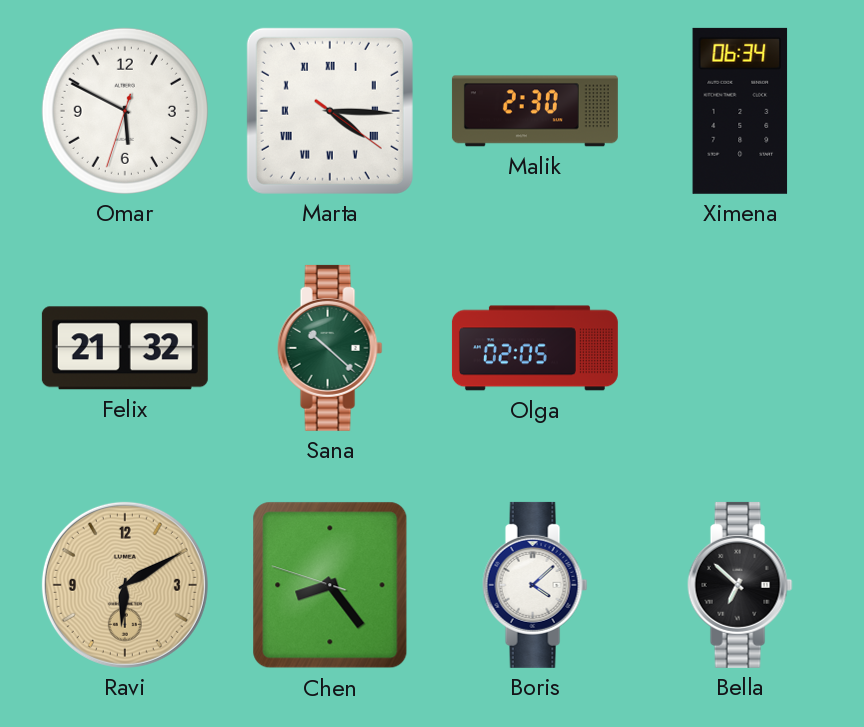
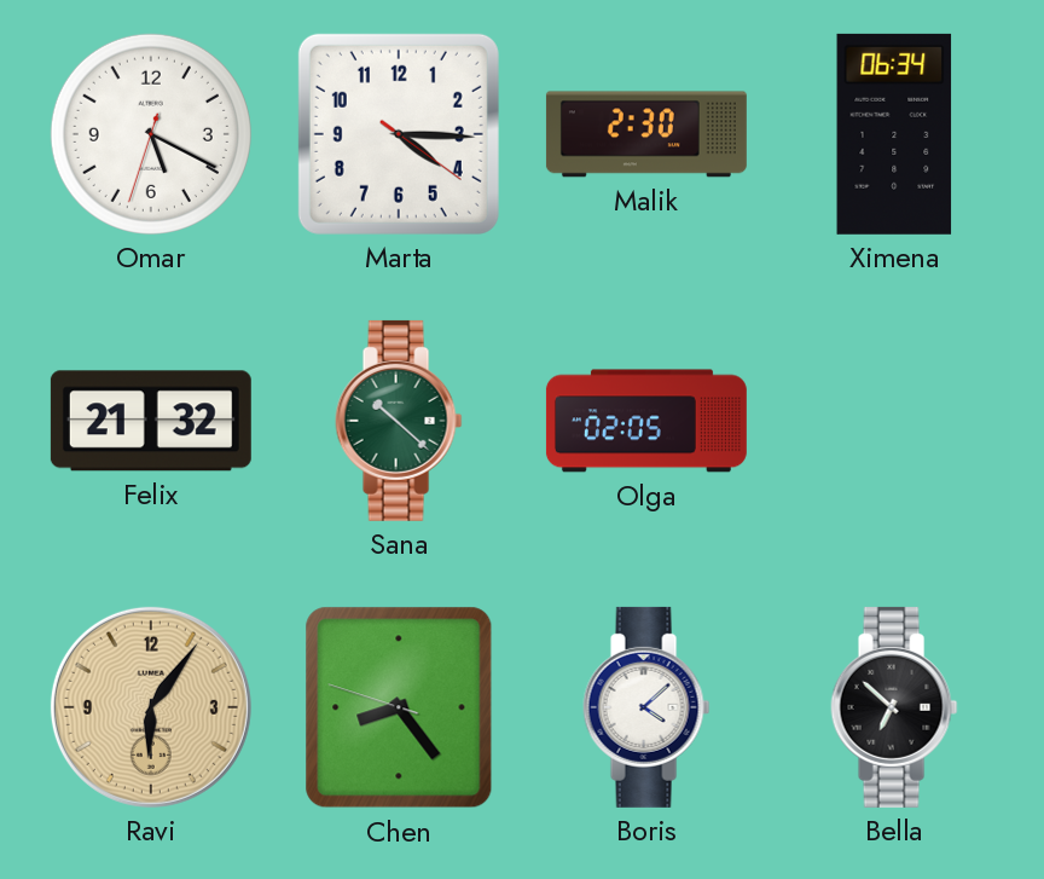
Omar: 5:49 -> 5:19 (151, 134)
Marta numerals: Roman -> Arabic (399, 134)
Ravi: 6:10 -> 6:06 (151, 707)
